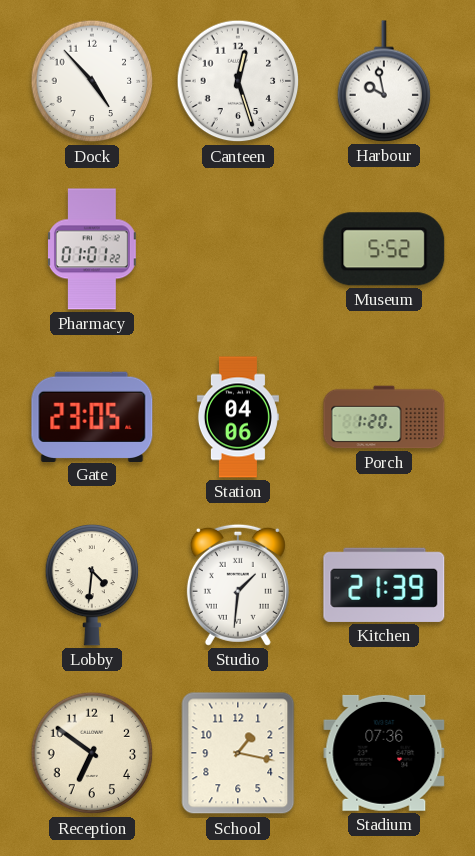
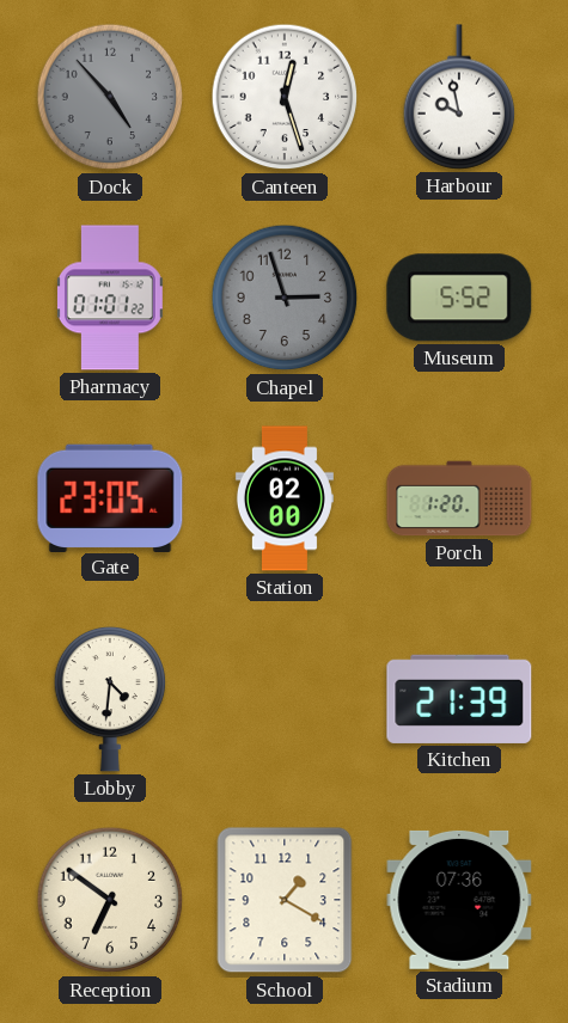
Dock dial: white -> grey (110, 97)
Chapel: none -> 2:57 (285, 298)
Station: 04:06 -> 02:00 (285, 498)
Studio: 1:31 -> none (238, 585)
School: 1:17 -> 1:20 (285, 900)
